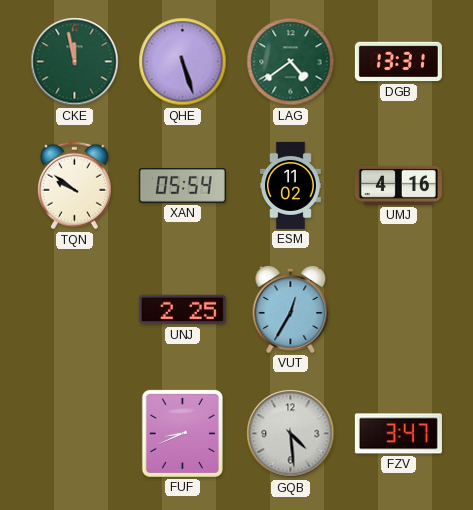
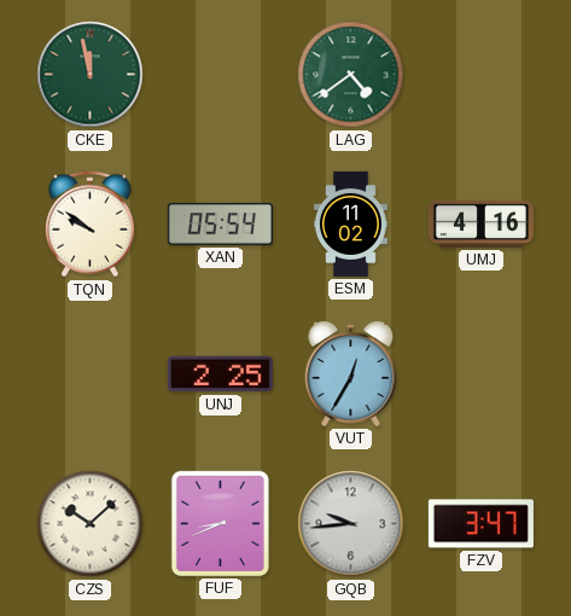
QHE: 5:27 -> none (183, 62)
DGB: 13:31 -> none (398, 62)
CZS: none -> 10:08 (91, 524)
GQB: 4:29 -> 9:44 (351, 524)
